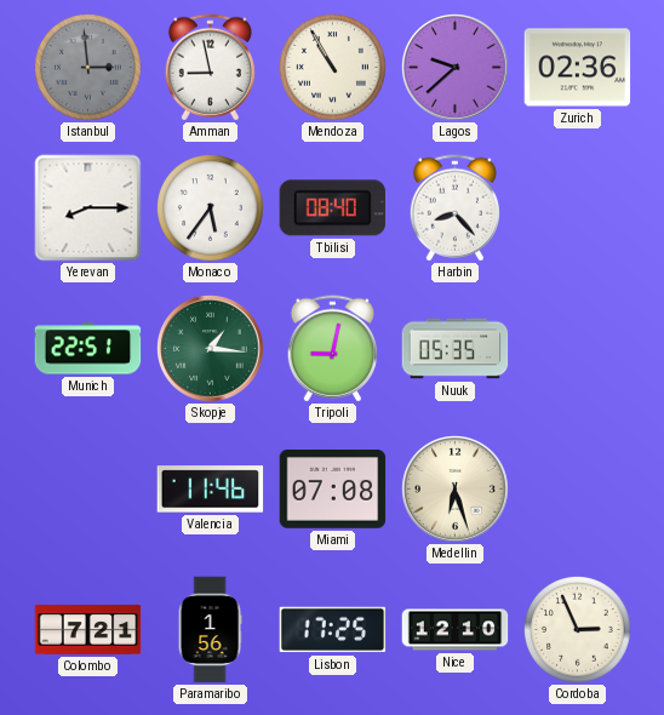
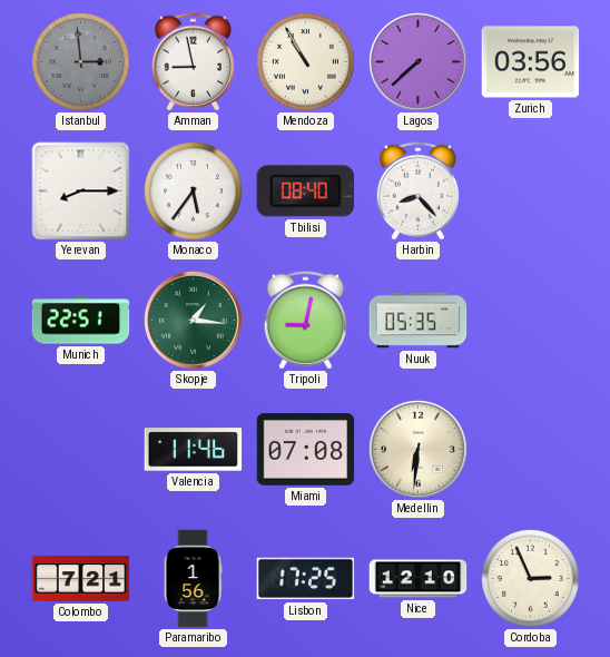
Lagos: 9:38 -> 7:38 (419, 62)
Zurich: 02:36 -> 03:56 (531, 62)
Medellin: 6:27 -> 6:31 (419, 450)
